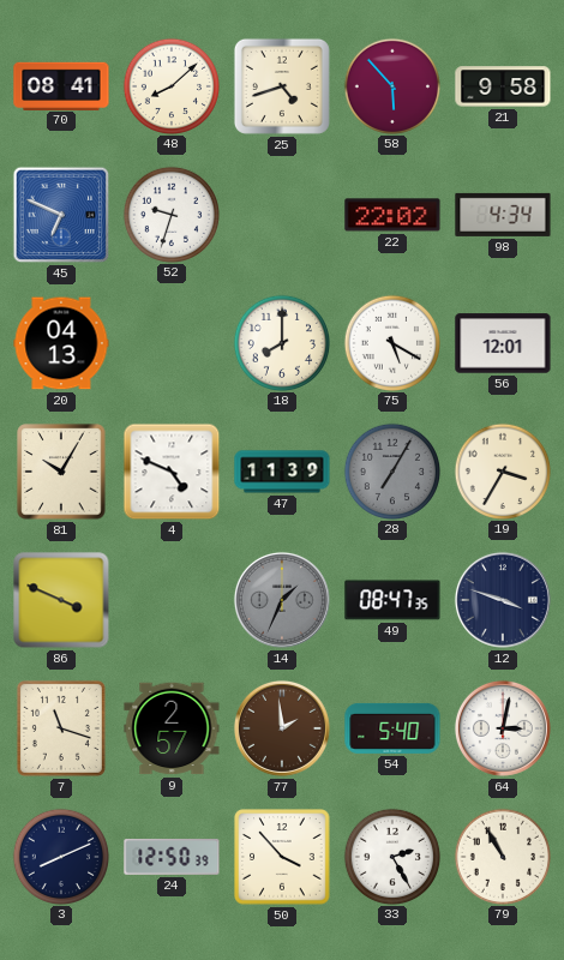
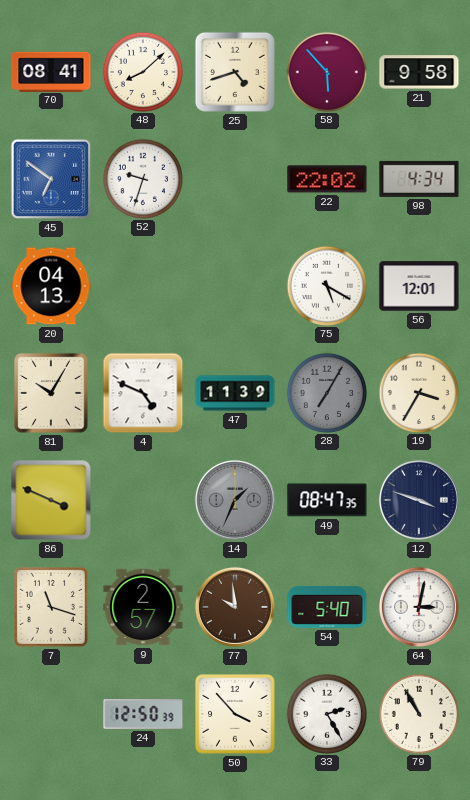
45: 6:49 -> 6:51 (51, 179)
18: 8:00 -> none (281, 342)
77: 1:59 -> 9:59 (235, 607)
3: 8:11 -> none (60, 856)
